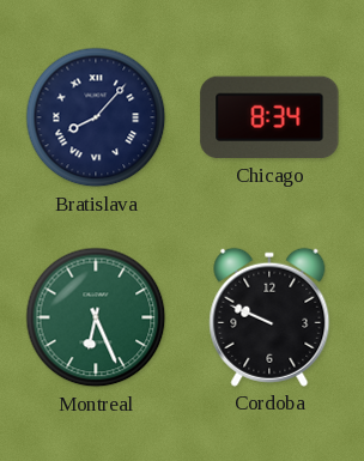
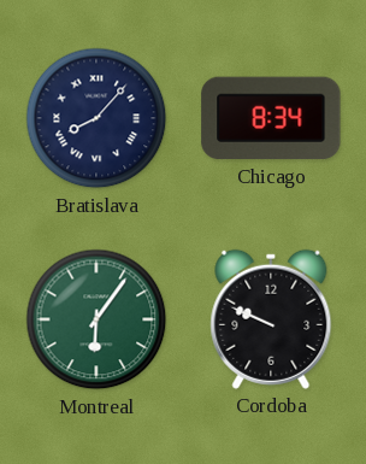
Montreal: 6:26 -> 6:06 (96, 319)
